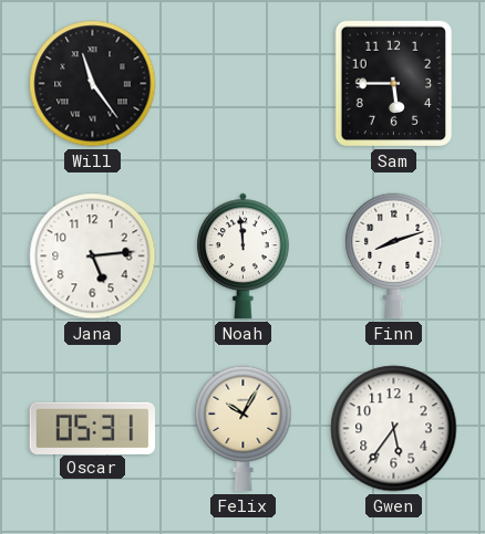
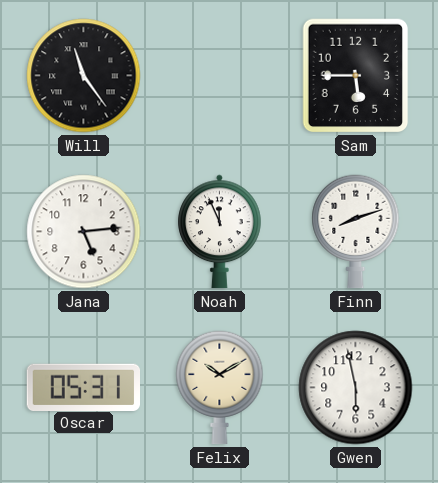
Noah: 11:59 -> 11:56 (220, 232)
Felix: 10:05 -> 10:10 (220, 388)
Gwen: 5:36 -> 5:58 (356, 388)
